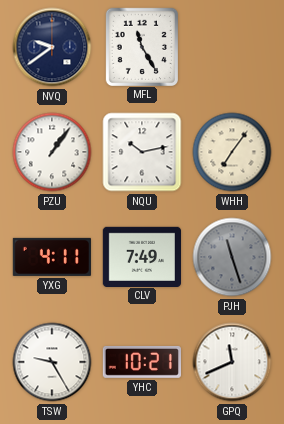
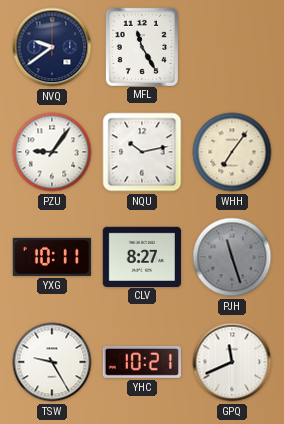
PZU: 1:06 -> 9:06 (52, 152)
YXG: 4:11 -> 10:11 (52, 257)
CLV: 7:49 -> 8:27 (141, 256)
